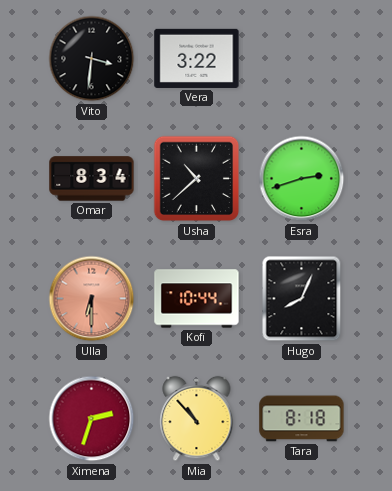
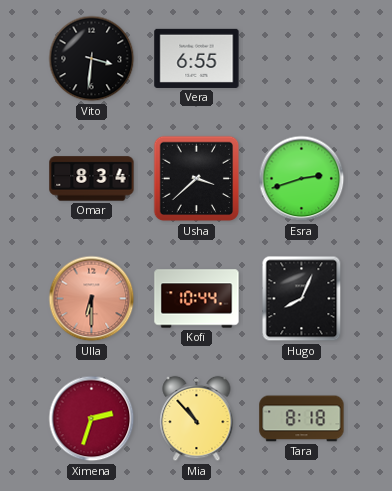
Vera: 3:22 -> 6:55 (197, 58)
Usha: 10:38 -> 3:38 (197, 179)
